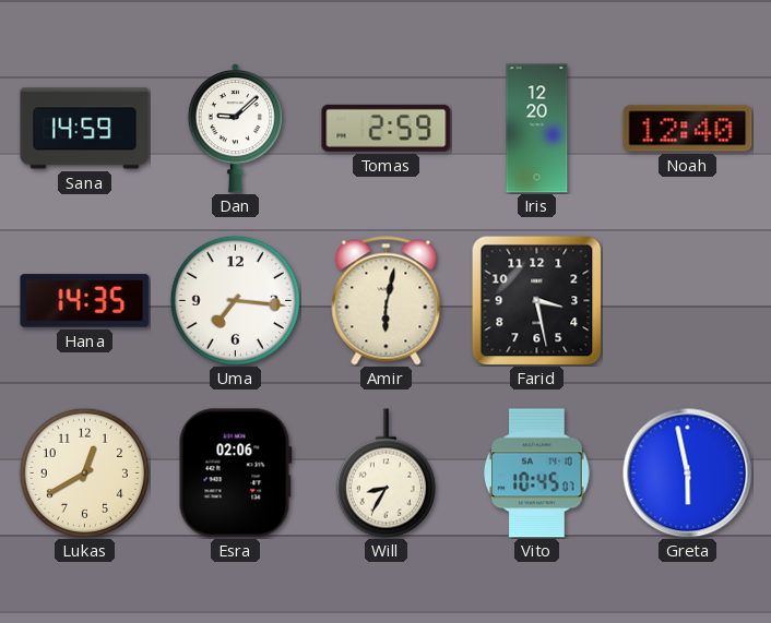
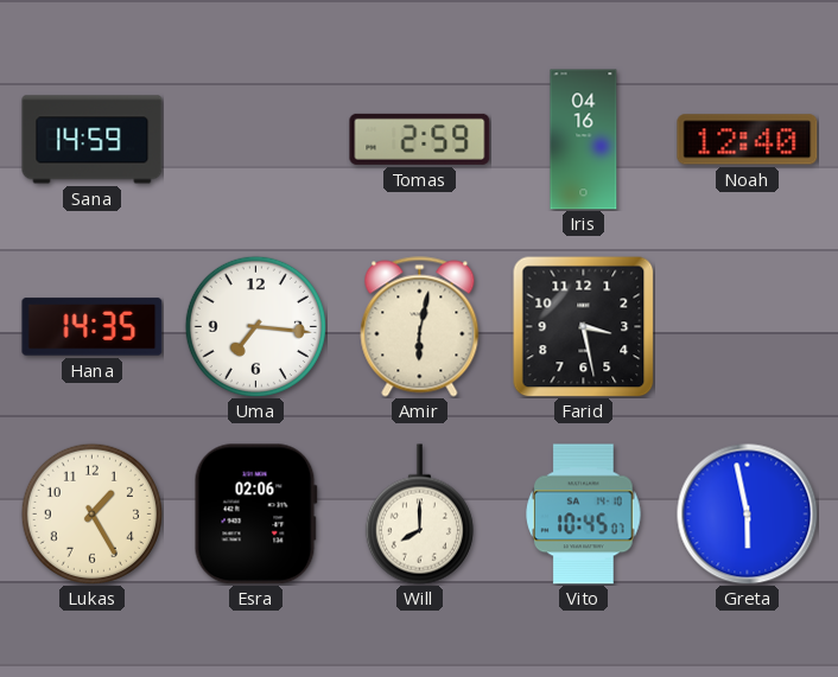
Dan: 9:08 -> none (235, 129)
Iris: 12:20 -> 04:16 (584, 140)
Lukas: 12:40 -> 1:25 (91, 513)
Will: 8:35 -> 8:00 (419, 515)
